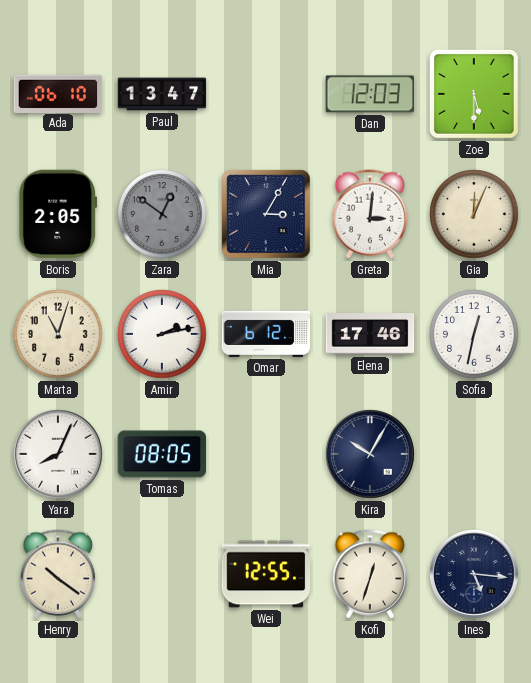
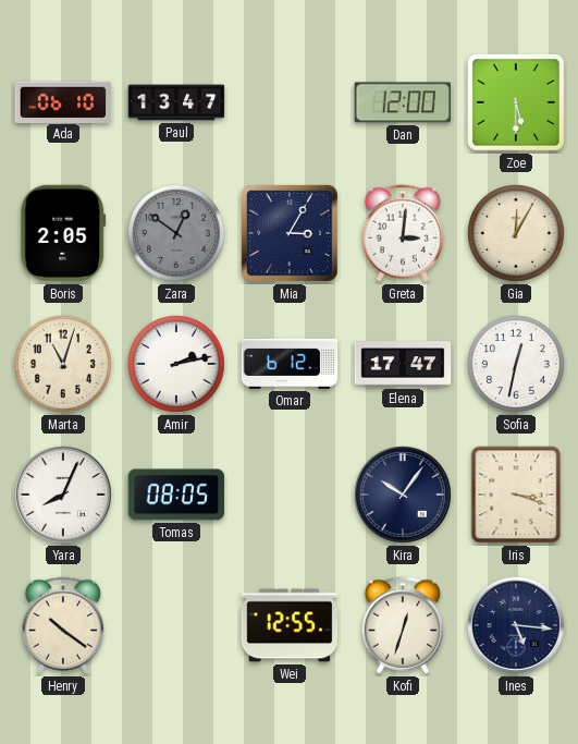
Dan: 12:03 -> 12:00 (402, 102)
Gia: 12:04 -> 12:05 (517, 234)
Elena: 17:46 -> 17:47 (403, 364)
Kira: 10:05 -> 10:06 (404, 496)
Iris: none -> 3:18 (516, 495)
